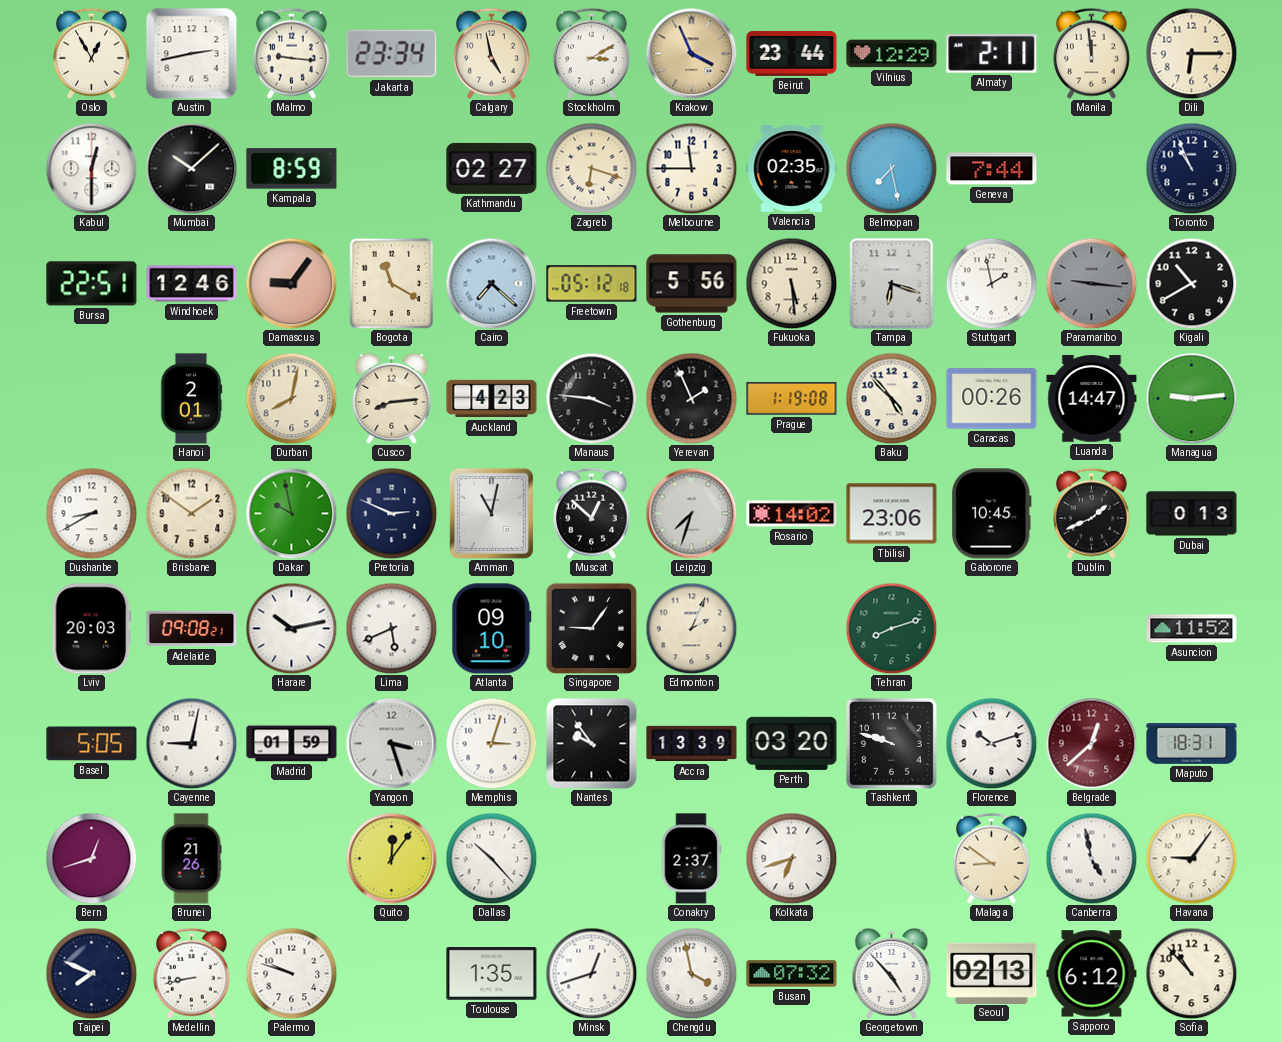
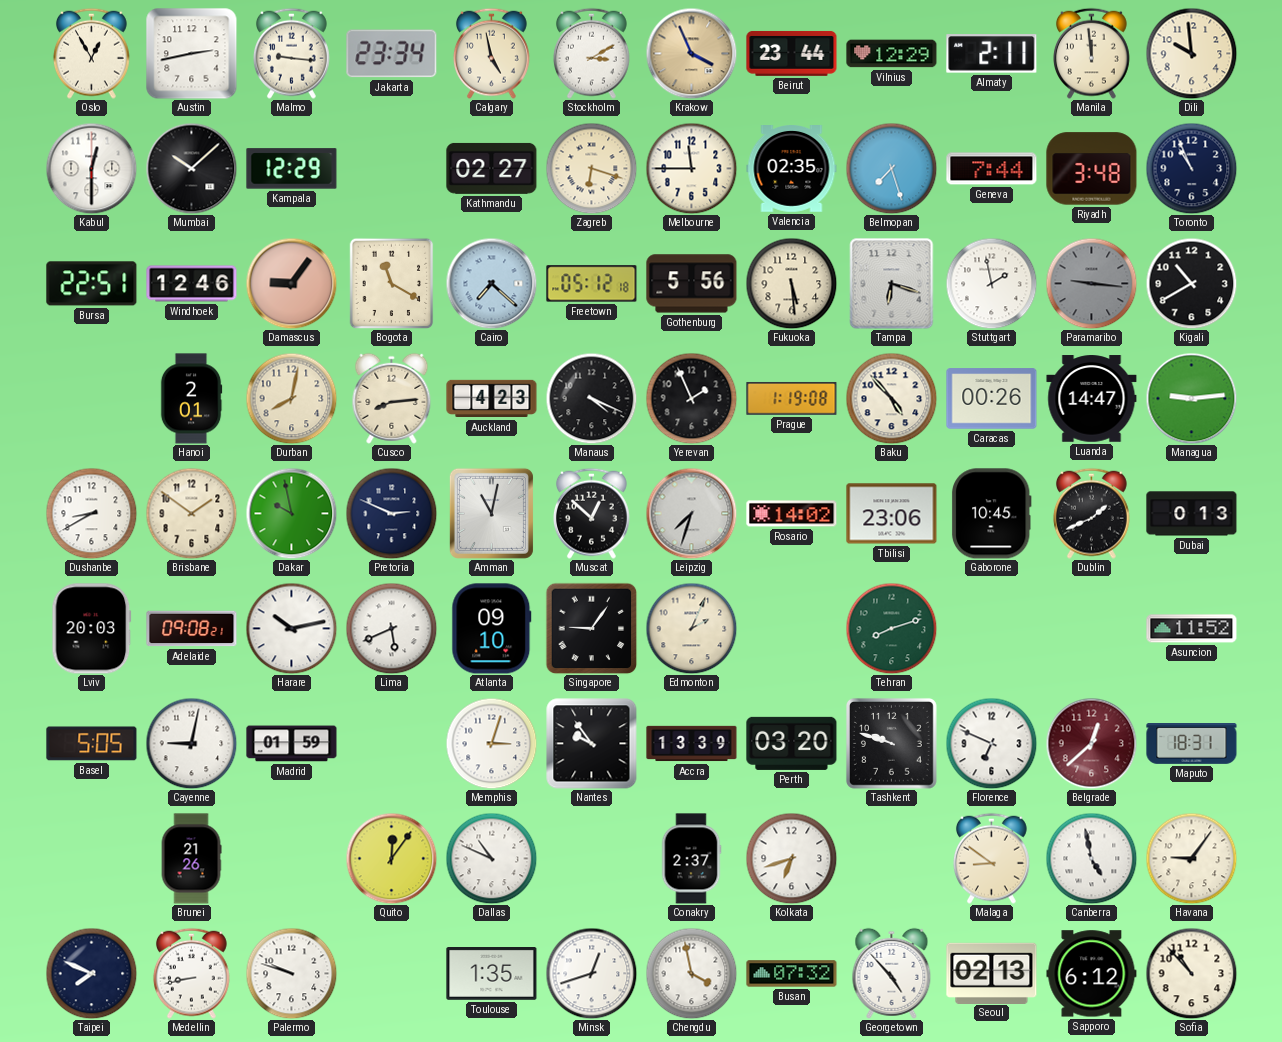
Dili: 6:15 -> 9:59 (1191, 53)
Kampala: 8:59 -> 12:29 (292, 169)
Belmopan: 7:28 -> 7:27 (891, 168)
Riyadh: none -> 3:48 (1092, 169)
Manaus: 3:46 -> 4:19 (591, 398)
Yangon: 3:27 -> none (391, 743)
Florence: 10:12 -> 6:49 (991, 743)
Bern: 12:42 -> none (91, 858)
Dallas: 10:23 -> 10:49 (491, 858)
